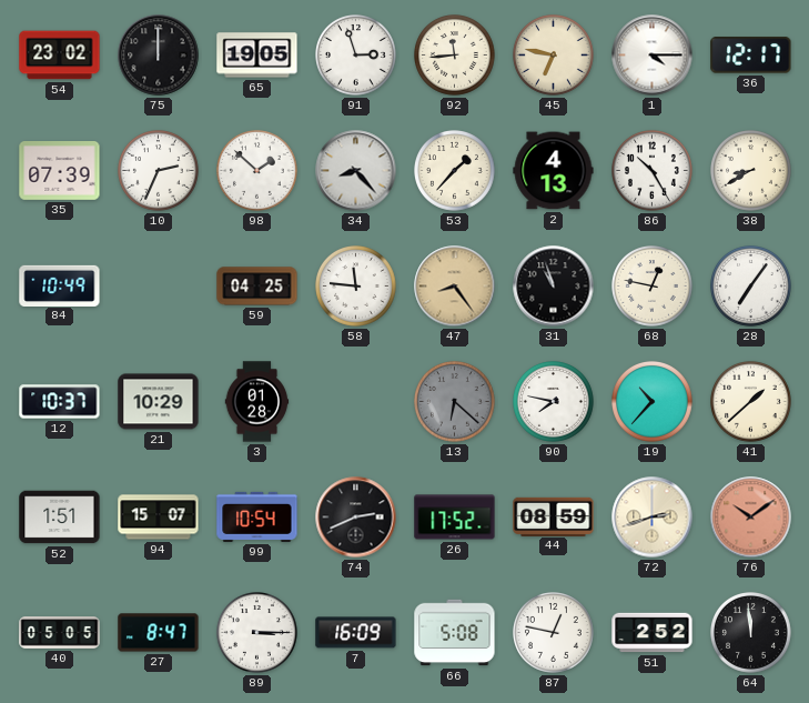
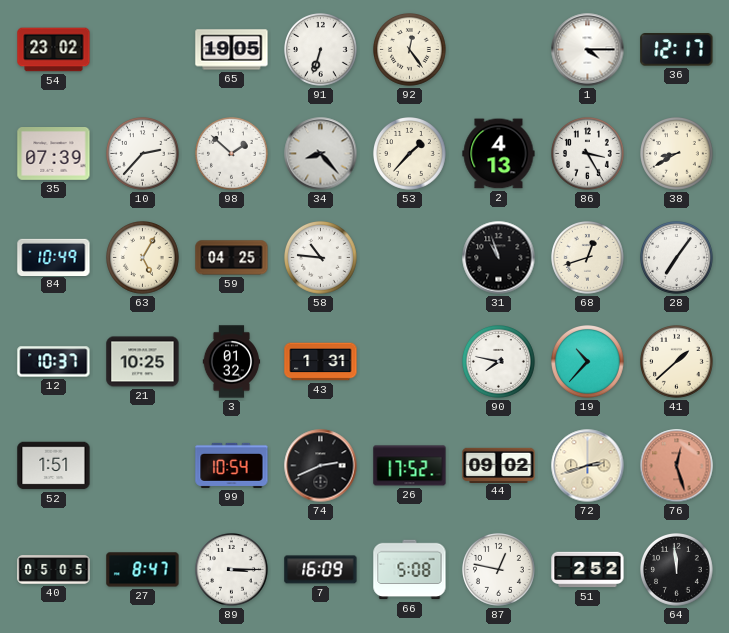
75: 12:00 -> none (159, 56)
91: 2:57 -> 6:33 (321, 50)
92: 11:44 -> 12:24 (410, 50)
45: 6:47 -> none (554, 56)
10: 2:34 -> 2:37 (143, 154)
86: 10:25 -> 3:25 (588, 154)
63: none -> 5:05 (143, 258)
58: 11:46 -> 10:46 (321, 258)
47: 8:24 -> none (455, 287)
68: 12:47 -> 12:42 (588, 258)
21: 10:29 -> 10:25 (143, 362)
3: 01:28 -> 01:32 (232, 362)
43: none -> 1:31 (321, 362)
13: 6:22 -> none (455, 402)
94: 15:07 -> none (159, 518)
44: 08:59 -> 09:02 (499, 465)
76: 10:09 -> 12:27 (677, 466)
